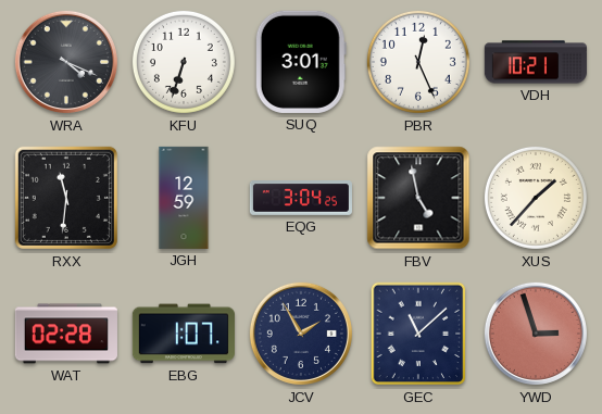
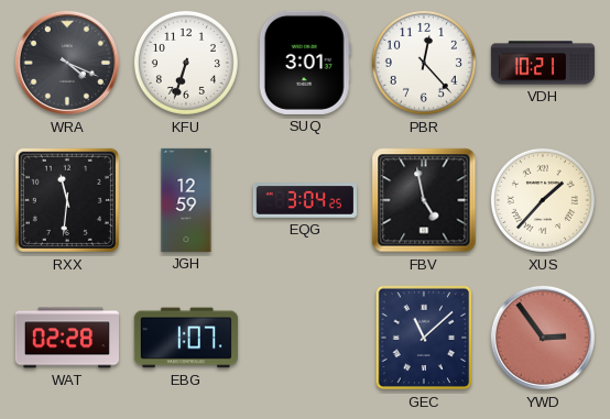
PBR: 12:26 -> 12:23 (424, 63)
JCV: 1:55 -> none (301, 334)
YWD: 2:57 -> 2:54 (543, 338)
